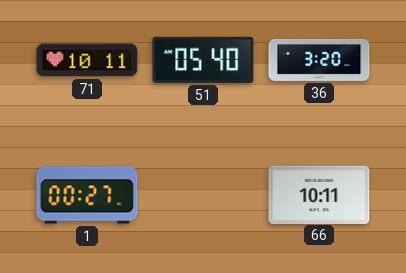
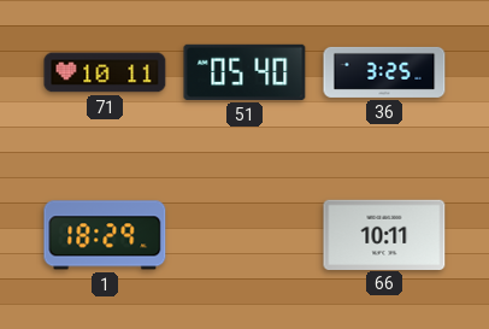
36: 3:20 -> 3:25 (384, 72)
1: 00:27 -> 18:29 (105, 235)
